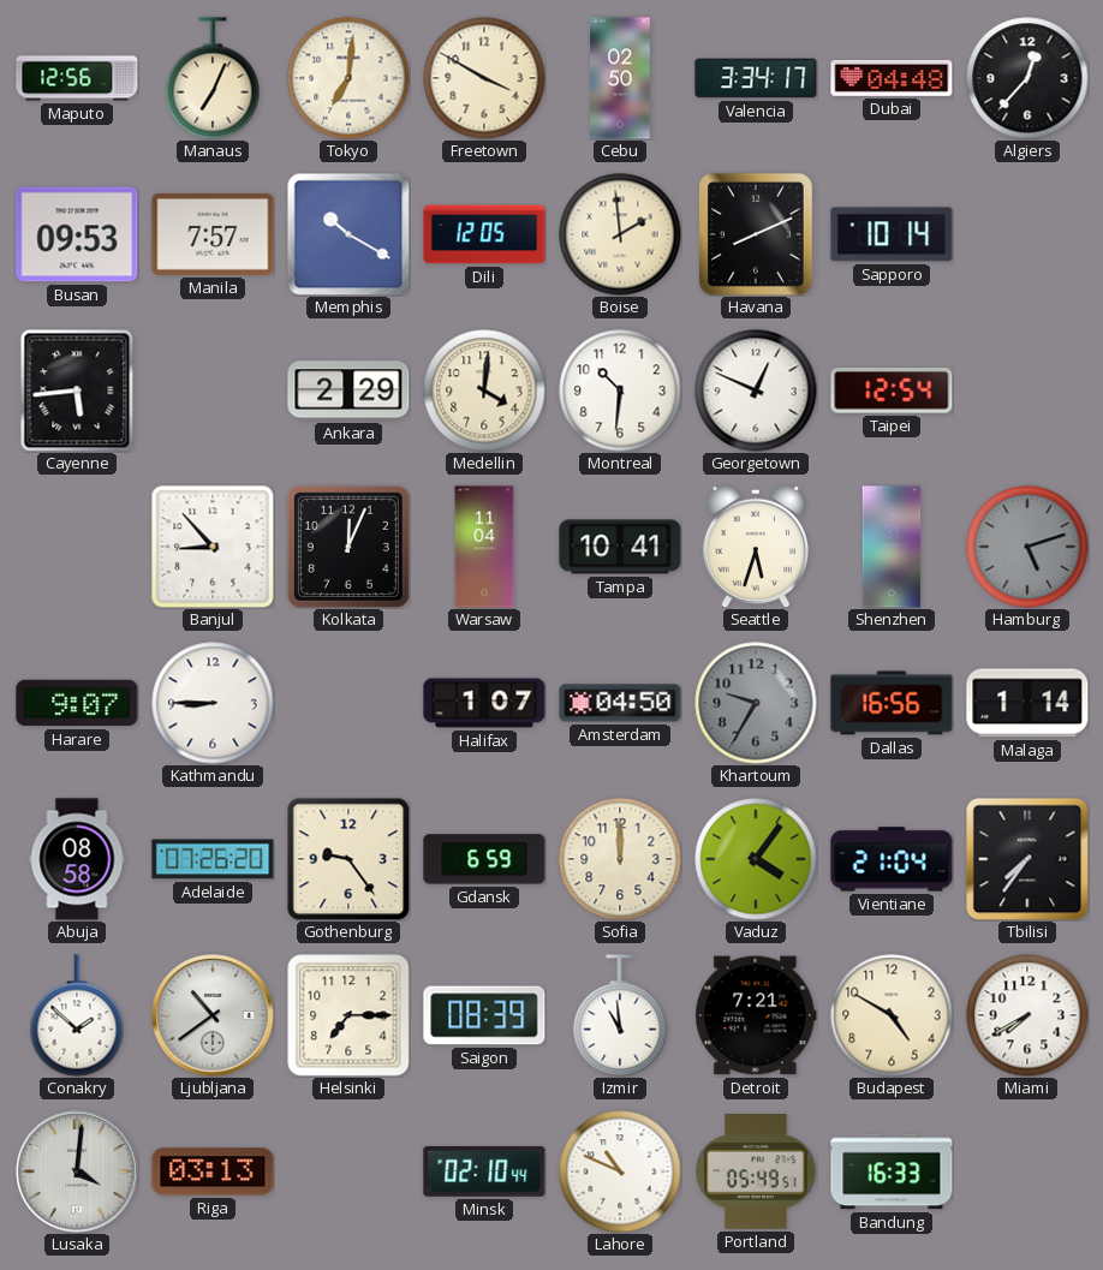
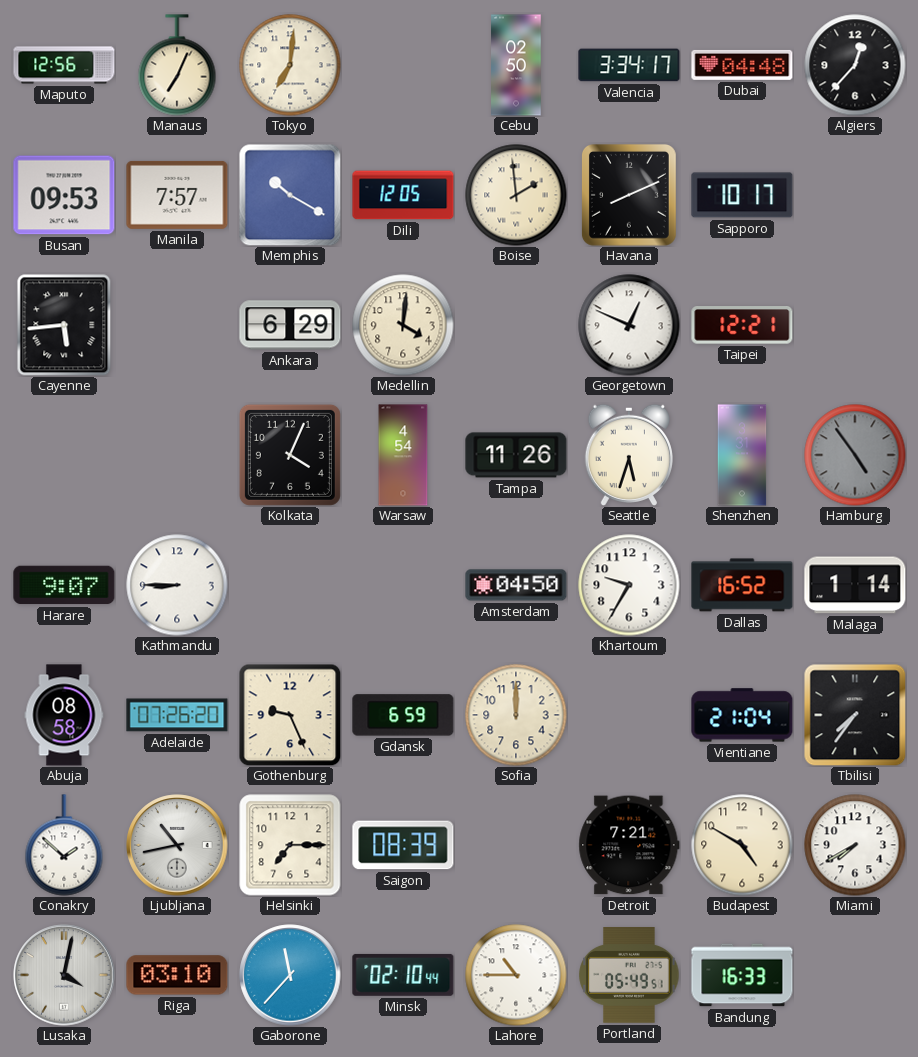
Freetown: 3:50 -> none (484, 78)
Sapporo: 10:14 -> 10:17 (742, 195)
Ankara: 2:29 -> 6:29 (290, 325)
Montreal: 10:31 -> none (620, 390)
Taipei: 12:54 -> 12:21 (742, 325)
Banjul: 8:53 -> none (213, 547)
Kolkata: 12:04 -> 4:04 (290, 455)
Warsaw: 11:04 -> 4:54 (403, 455)
Tampa: 10:41 -> 11:26 (516, 455)
Hamburg: 5:12 -> 4:54 (855, 455)
Halifax: 1:07 -> none (484, 703)
Khartoum dial: grey -> white (629, 585)
Dallas: 16:56 -> 16:52 (742, 585)
Gothenburg: 9:24 -> 9:26 (290, 715)
Vaduz: 4:06 -> none (756, 859)
Ljubljana: 10:39 -> 10:43 (177, 845)
Izmir: 10:59 -> none (620, 1015)
Lusaka: 4:01 -> 4:02 (64, 975)
Riga: 03:13 -> 03:10 (177, 975)
Gaborone: none -> 11:37 (290, 975)
Lahore: 10:49 -> 10:45 (516, 975)
